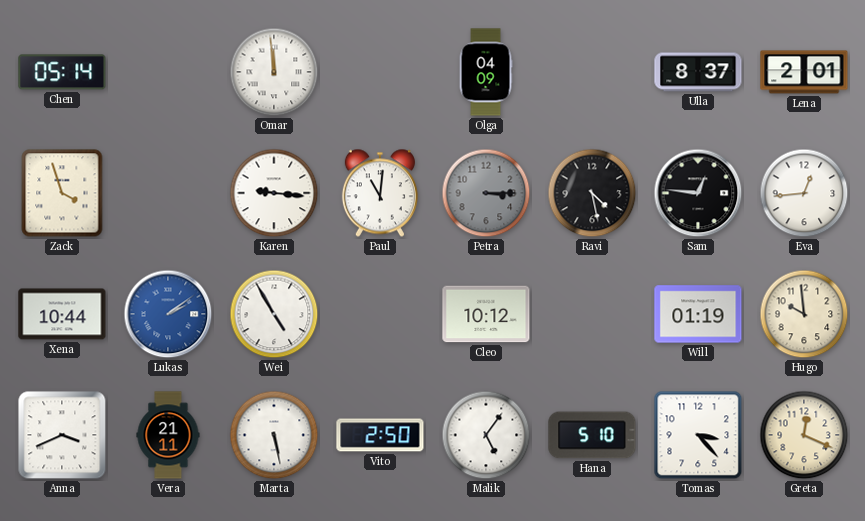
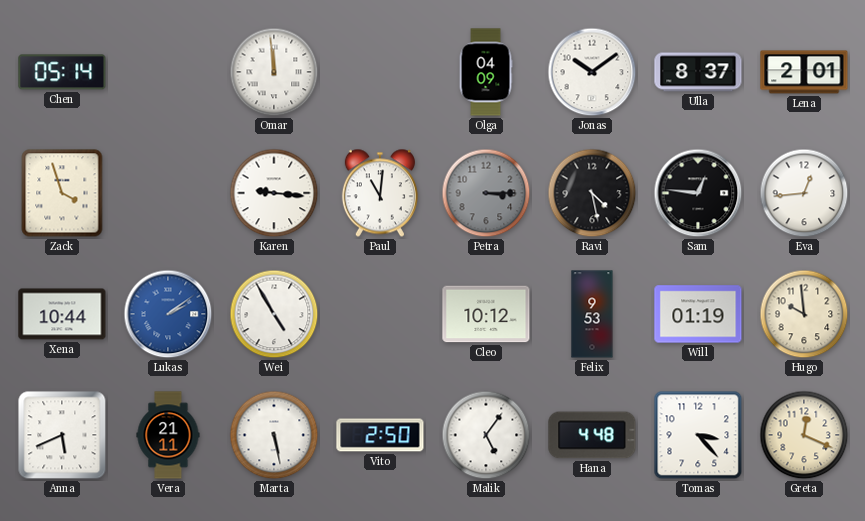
Jonas: none -> 10:09 (592, 72)
Felix: none -> 9:53 (592, 314)
Anna: 3:41 -> 5:41 (62, 435)
Hana: 5:10 -> 4:48 (592, 435)
